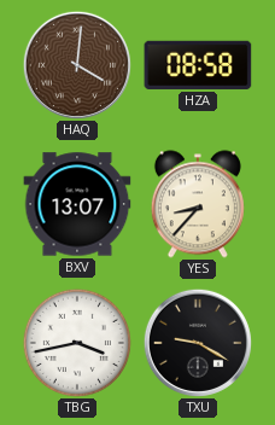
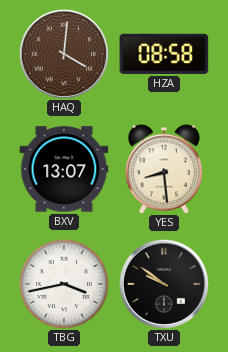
YES: 8:37 -> 8:29 (164, 169)
TXU: 9:20 -> 9:51 (164, 284)
